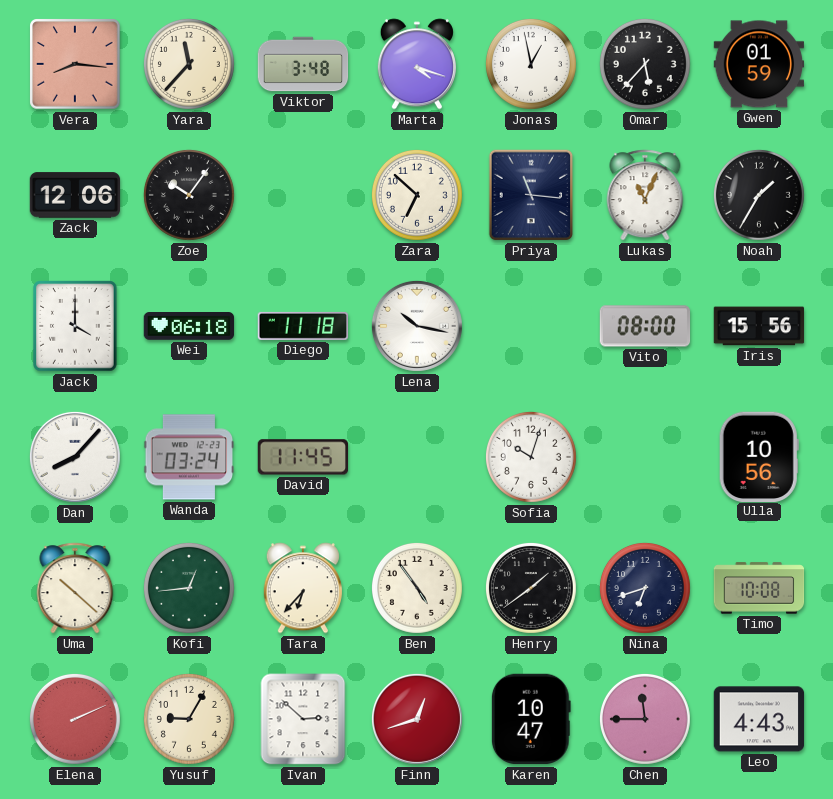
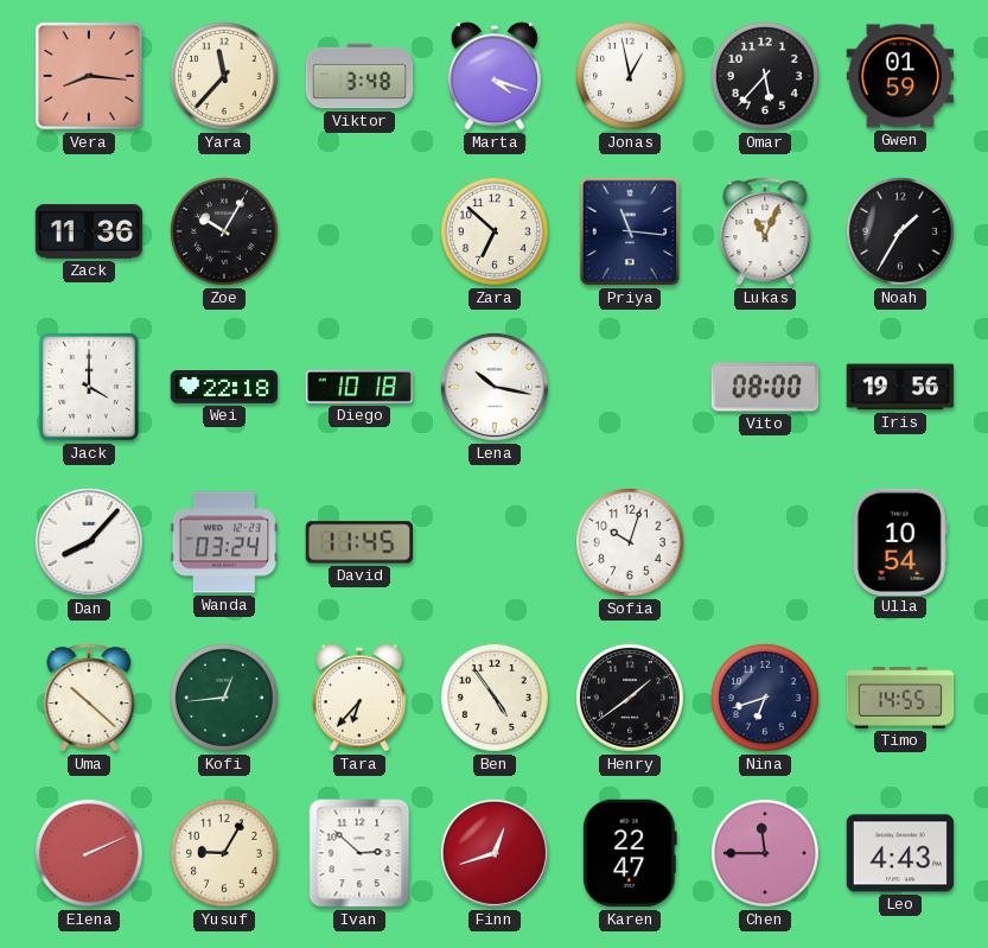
Zack: 12:06 -> 11:36 (89, 231)
Zoe: 10:06 -> 10:05 (224, 231)
Wei: 06:18 -> 22:18 (224, 388)
Diego: 11:18 -> 10:18 (359, 387)
Iris: 15:56 -> 19:56 (900, 387)
Ulla: 10:56 -> 10:54 (900, 541)
Timo: 10:08 -> 14:55 (900, 698)
Karen: 10:47 -> 22:47 (630, 853)
